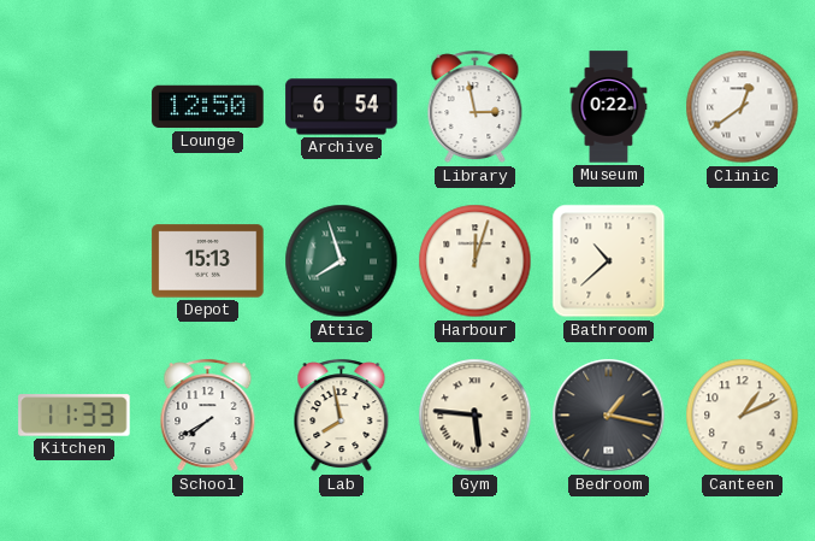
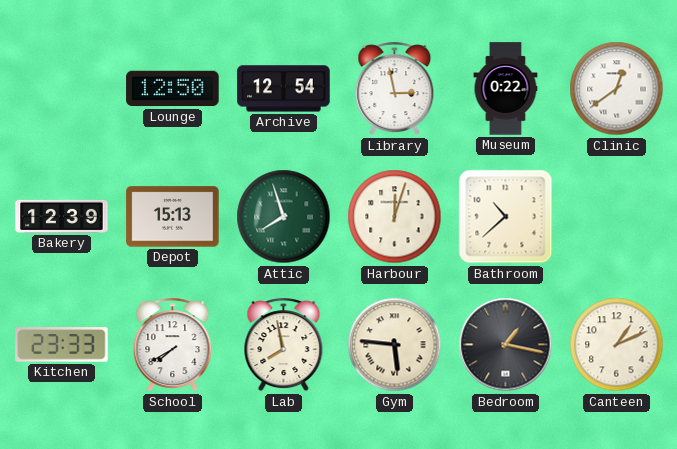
Archive: 6:54 -> 12:54 (284, 89)
Bakery: none -> 12:39 (62, 216)
Kitchen: 11:33 -> 23:33 (62, 345)
